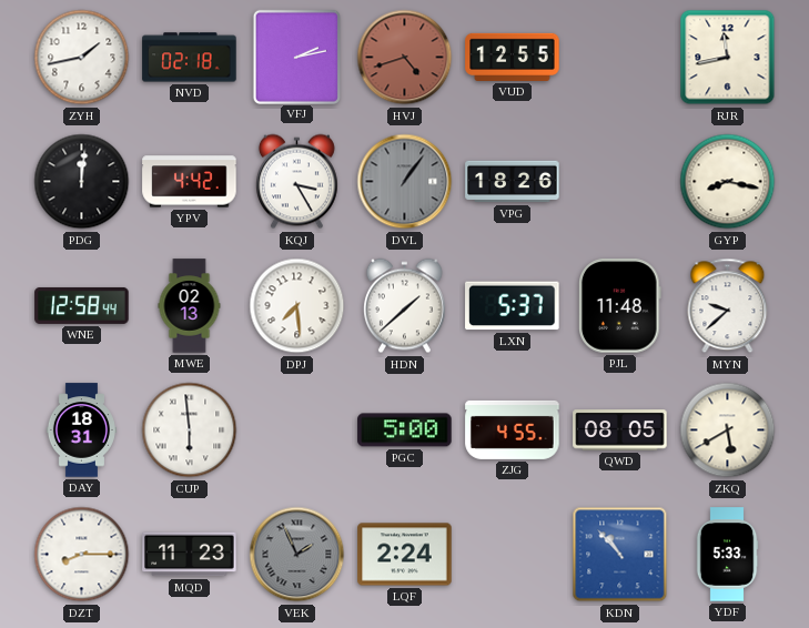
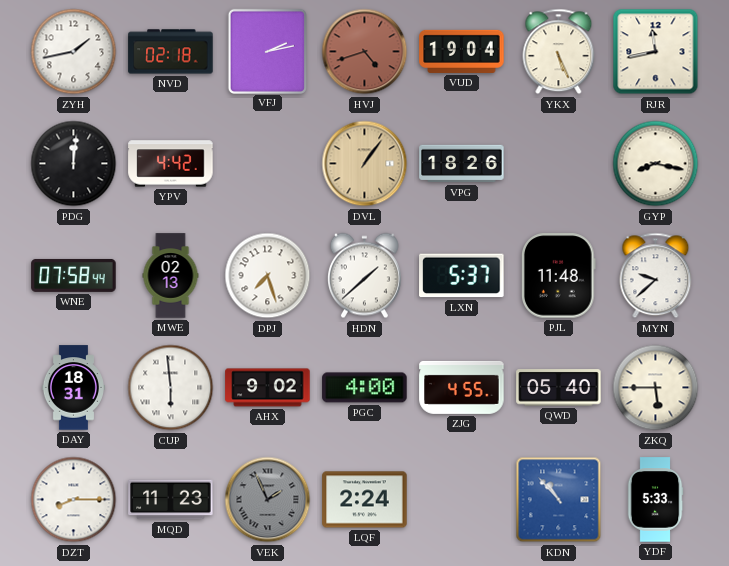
VUD: 12:55 -> 19:04 (462, 51)
YKX: none -> 5:26 (559, 52)
KQJ: 3:25 -> none (296, 182)
DVL dial: grey -> champagne (365, 164)
WNE: 12:58 -> 07:58 (74, 275)
DPJ: 7:29 -> 7:27 (268, 276)
AHX: none -> 9:02 (268, 388)
PGC: 5:00 -> 4:00 (365, 388)
QWD: 08:05 -> 05:40 (559, 388)
ZKQ: 5:40 -> 5:45 (656, 388)
